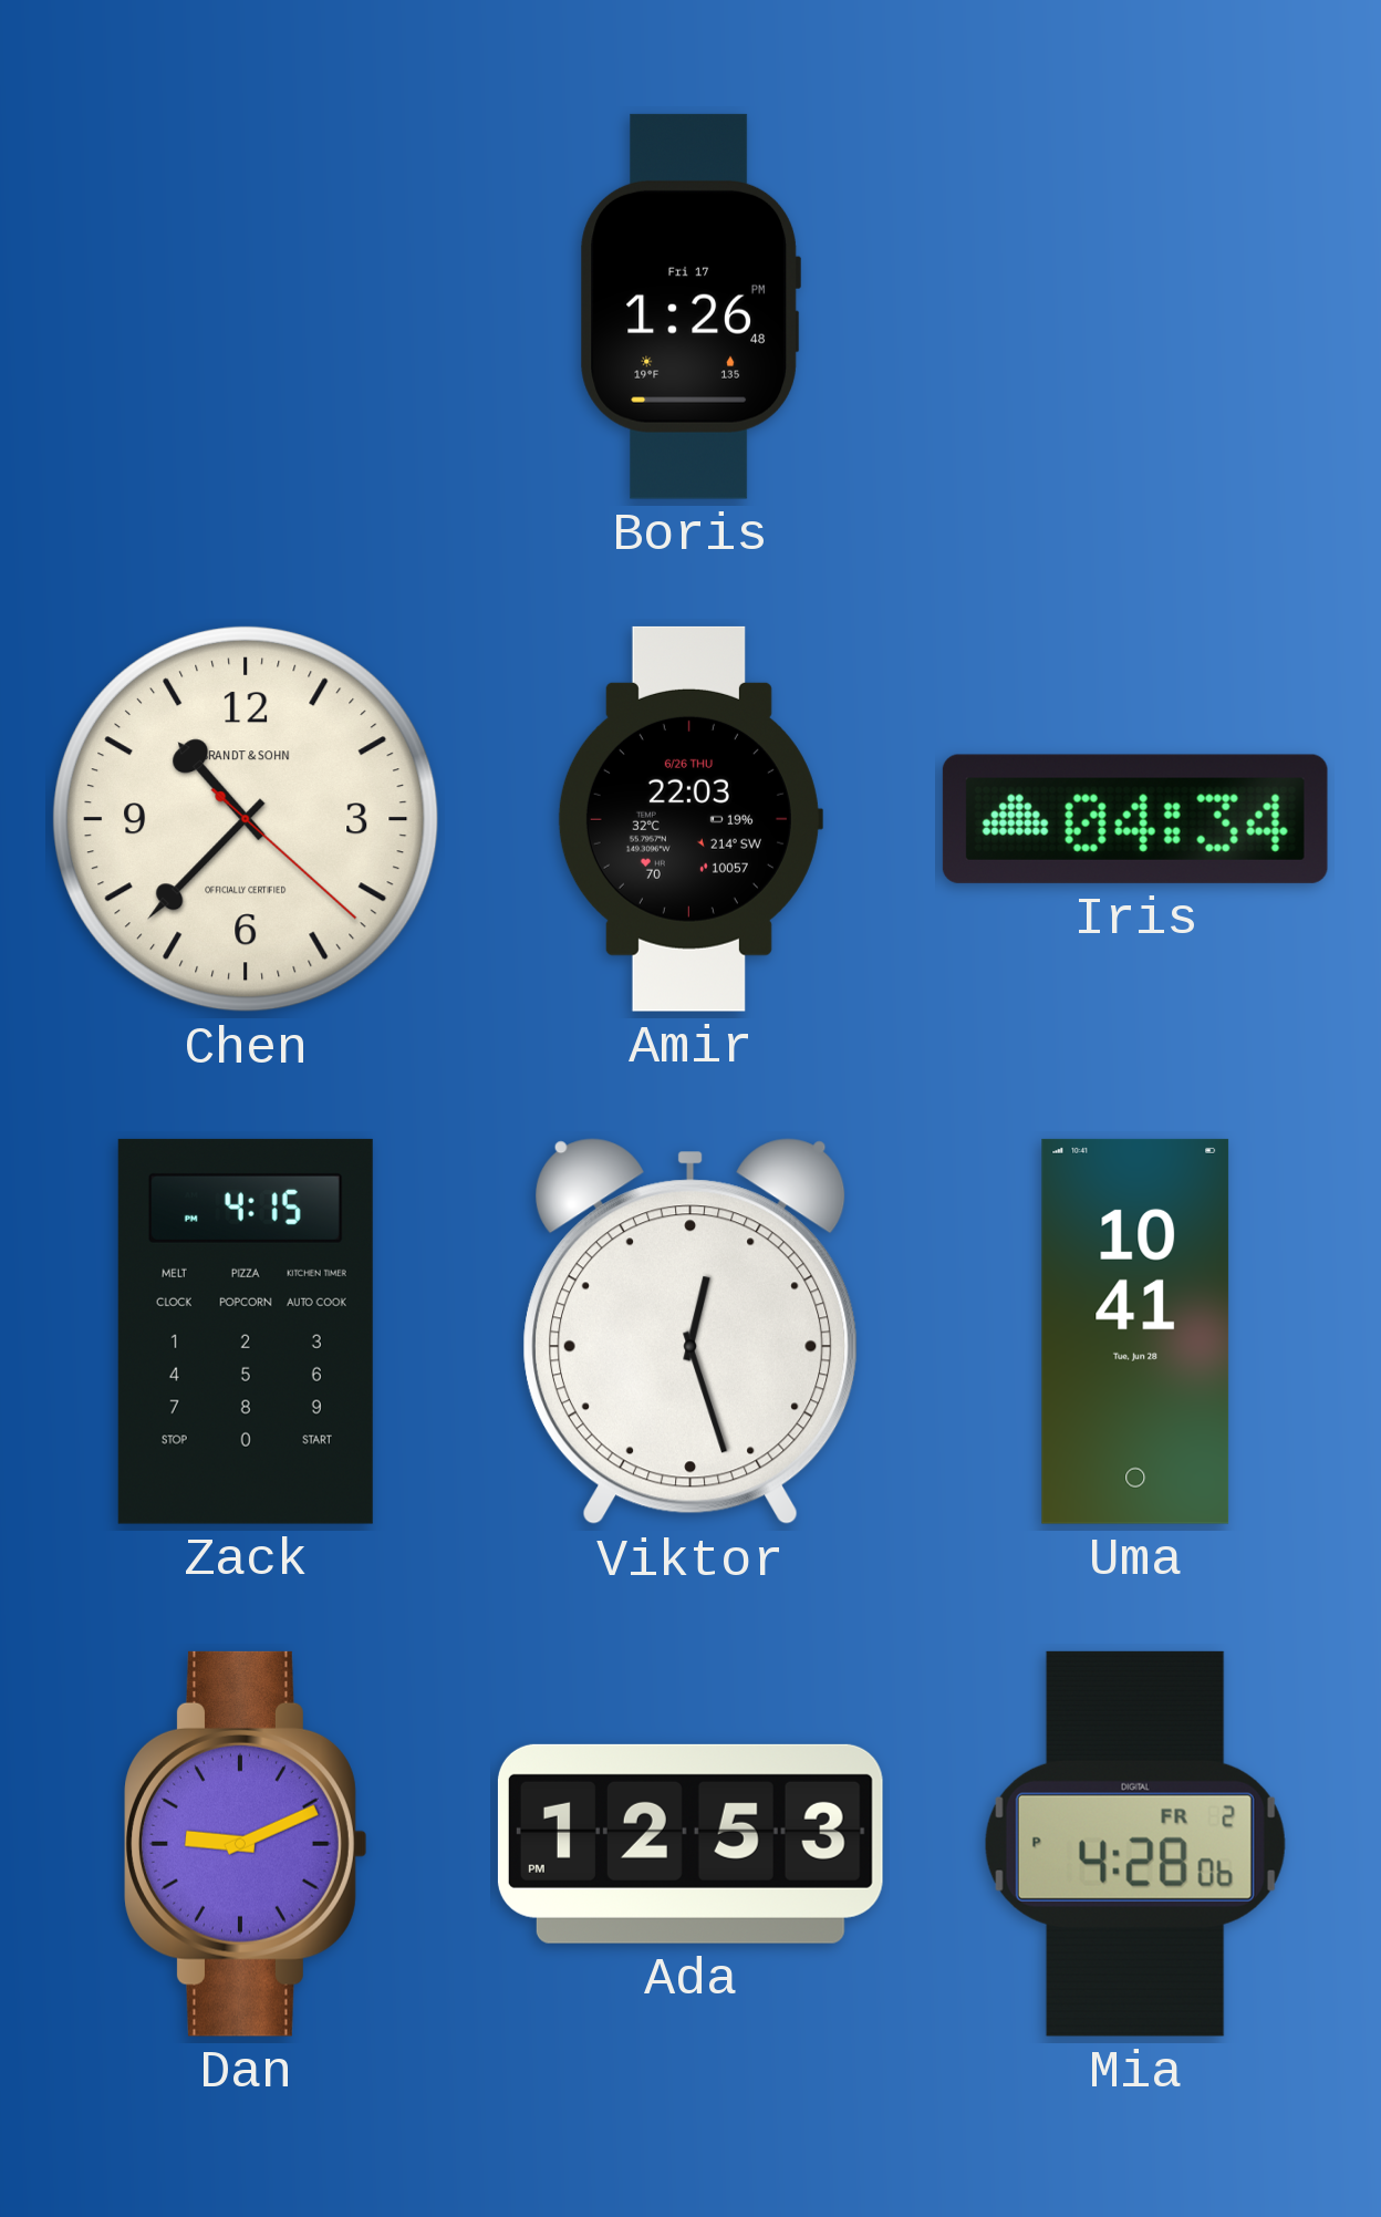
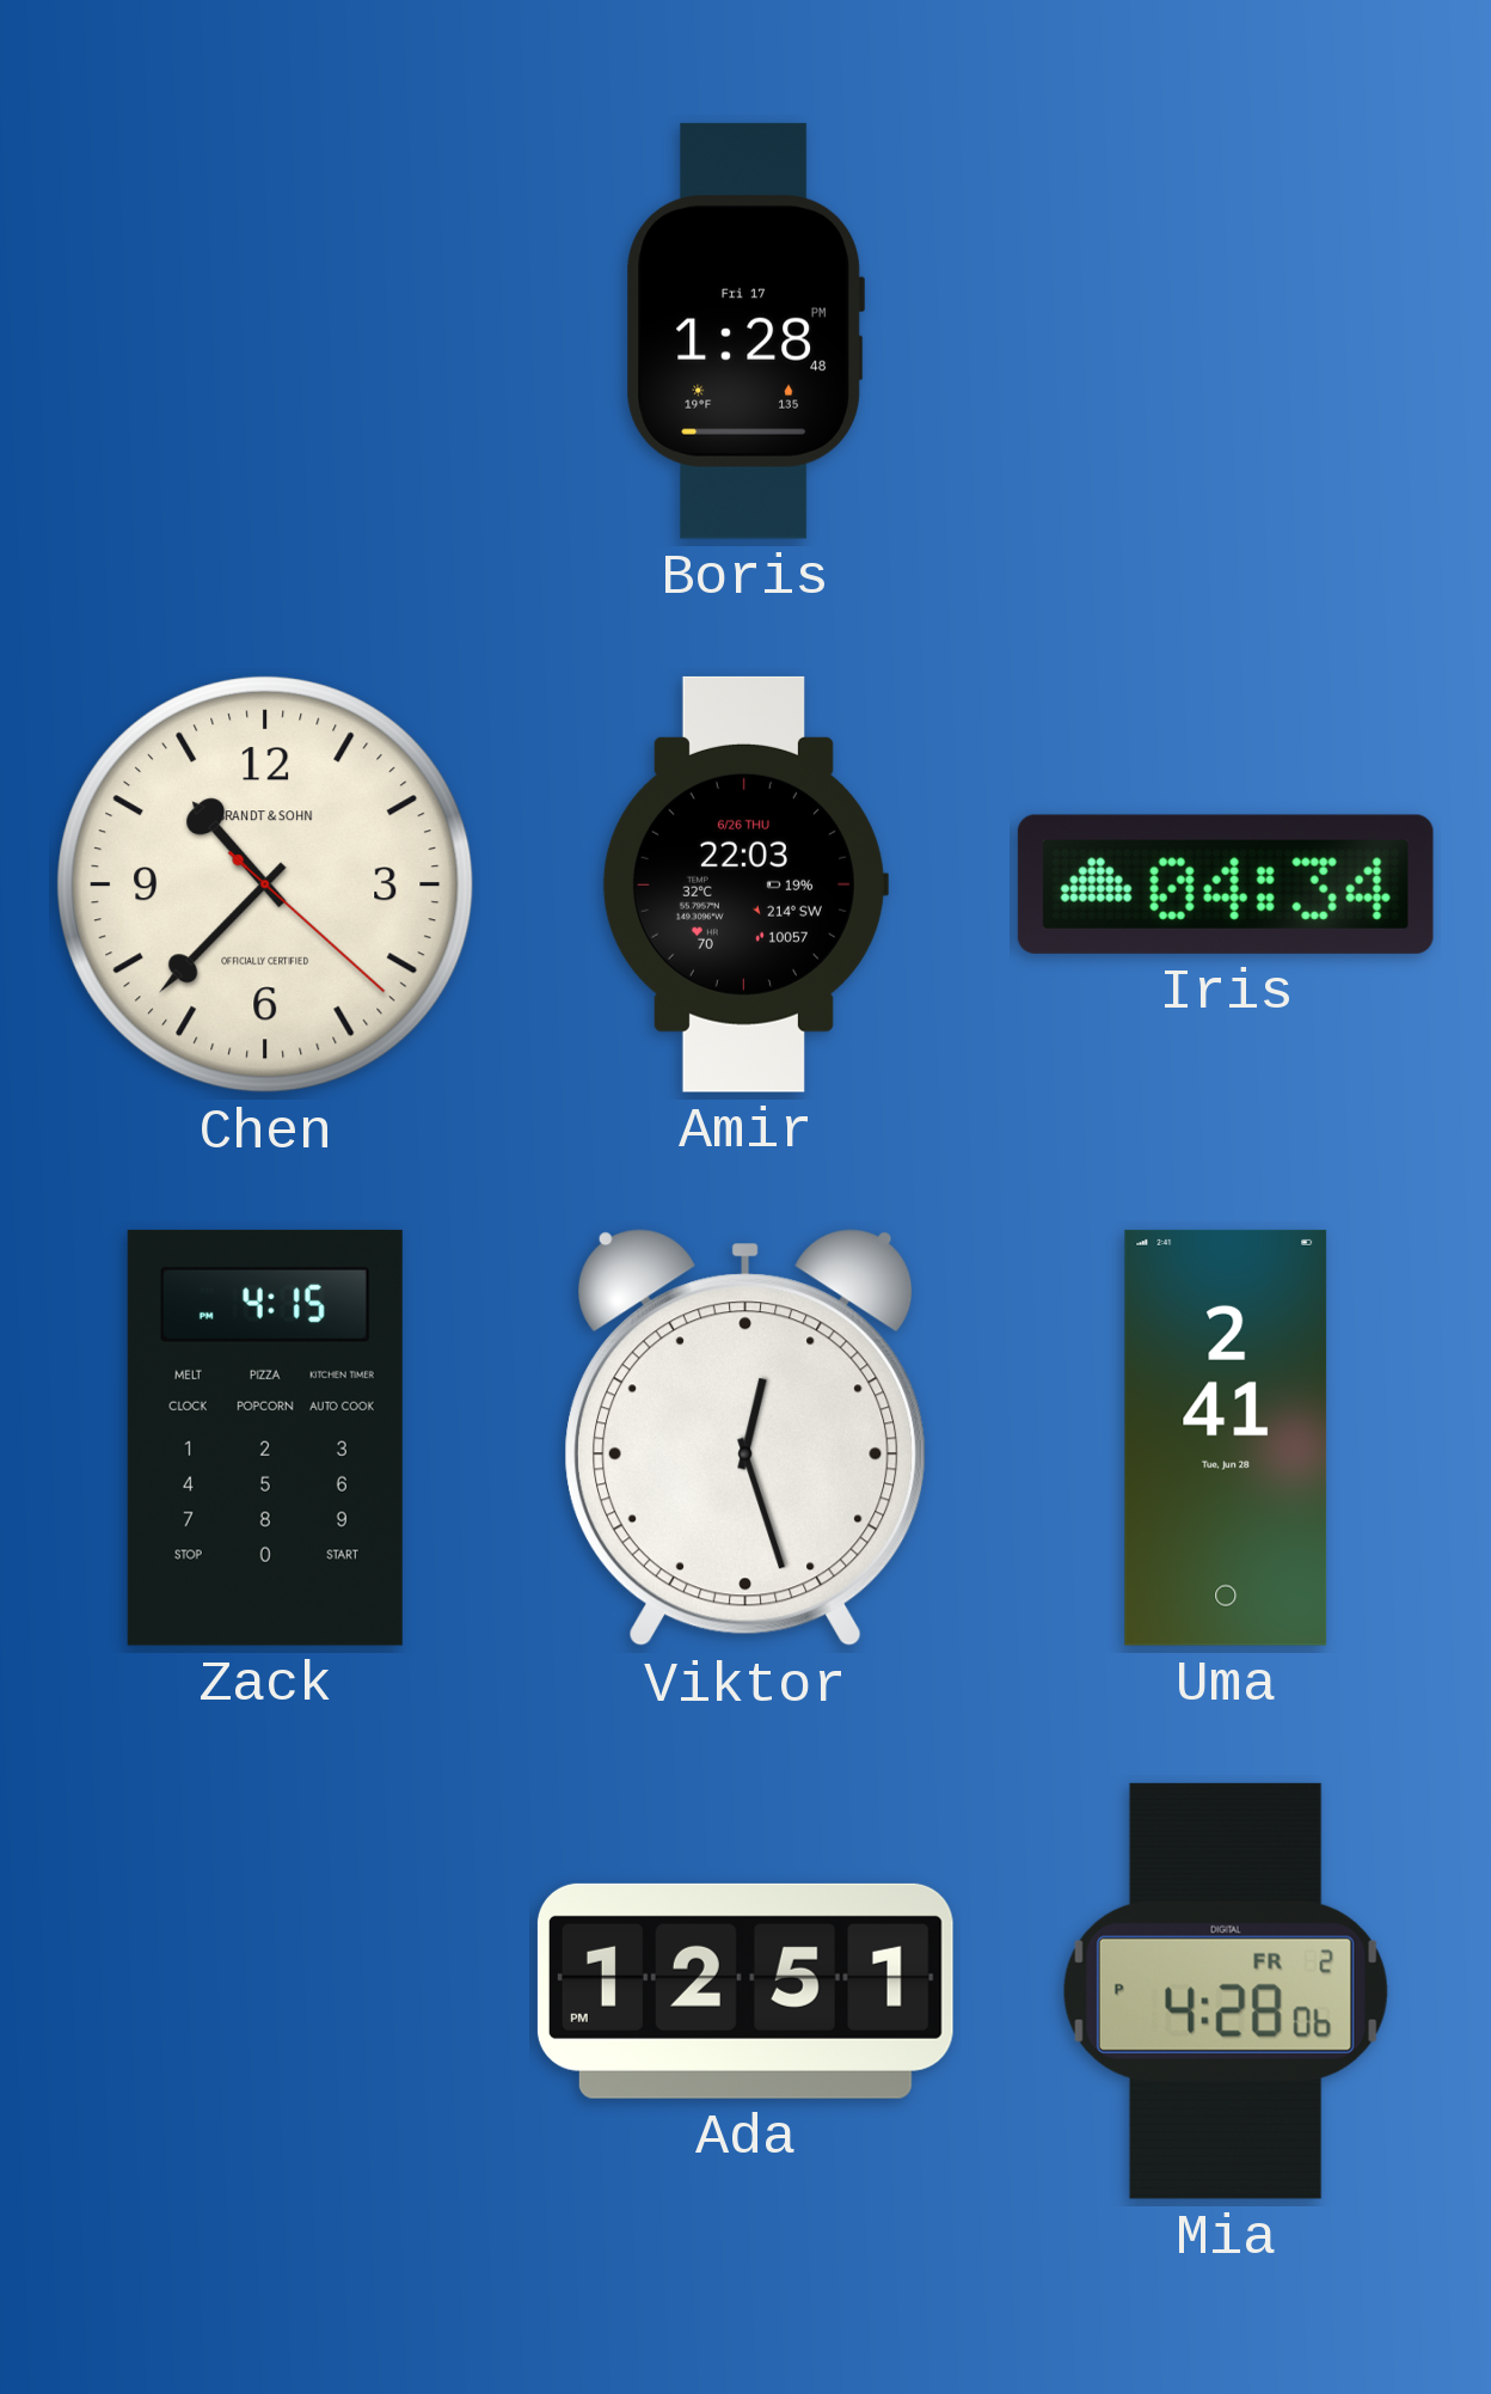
Boris: 1:26 -> 1:28 (744, 331)
Uma: 10:41 -> 2:41 (1226, 1438)
Dan: 9:11 -> none (246, 1844)
Ada: 12:53 -> 12:51 (745, 1991)
